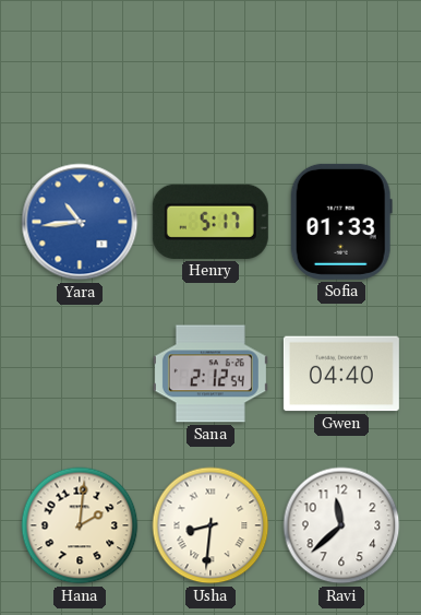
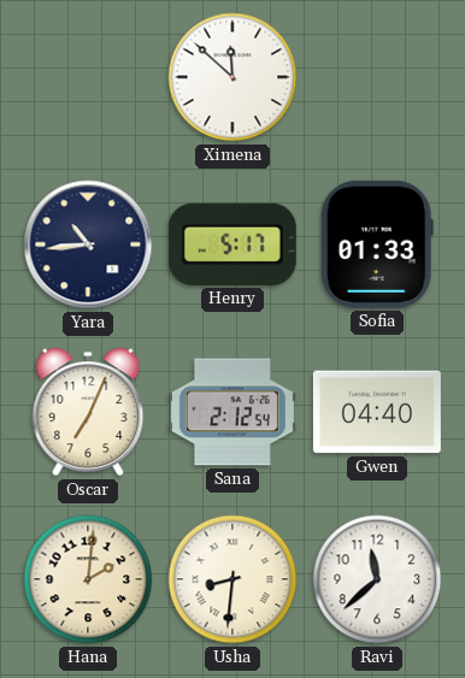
Ximena: none -> 11:52 (232, 77)
Yara dial: blue -> navy (88, 244)
Oscar: none -> 7:04 (88, 412)
